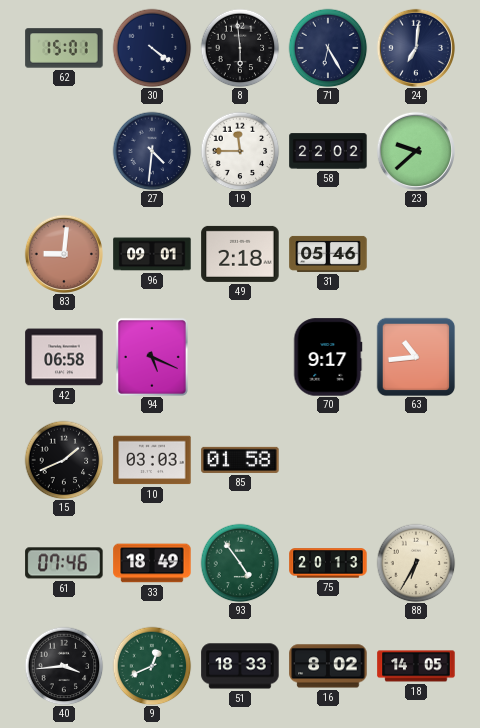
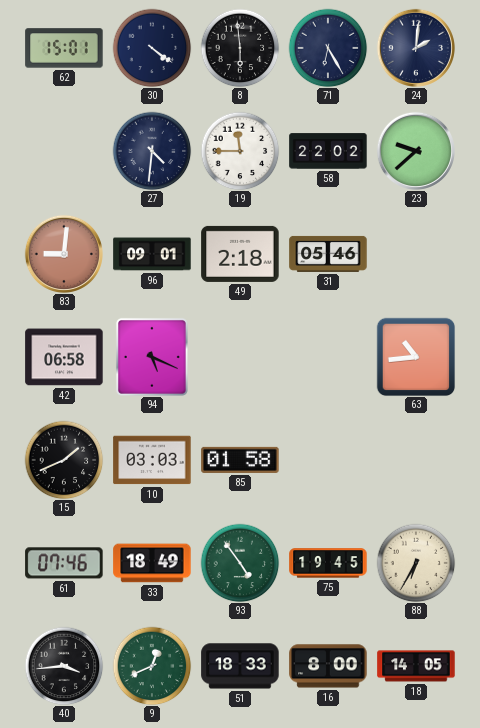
24: 7:01 -> 2:01 (416, 48)
70: 9:17 -> none (328, 357)
75: 20:13 -> 19:45 (328, 563)
16: 8:02 -> 8:00 (328, 666)
